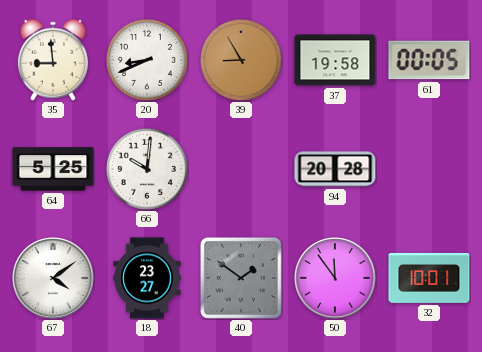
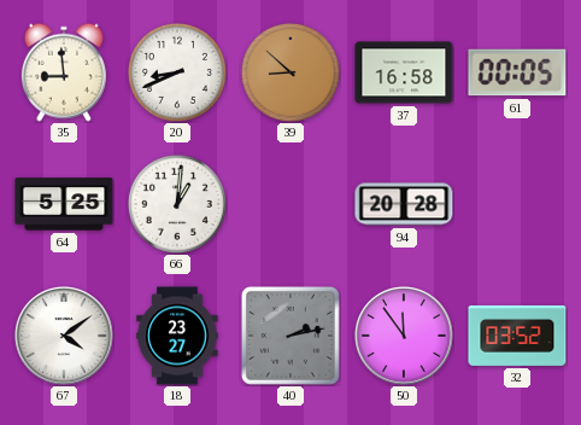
39: 8:55 -> 8:52 (290, 72)
37: 19:58 -> 16:58 (404, 72)
66: 10:01 -> 1:01 (177, 204)
40: 1:51 -> 2:13 (290, 336)
32: 10:01 -> 03:52 (517, 336)
